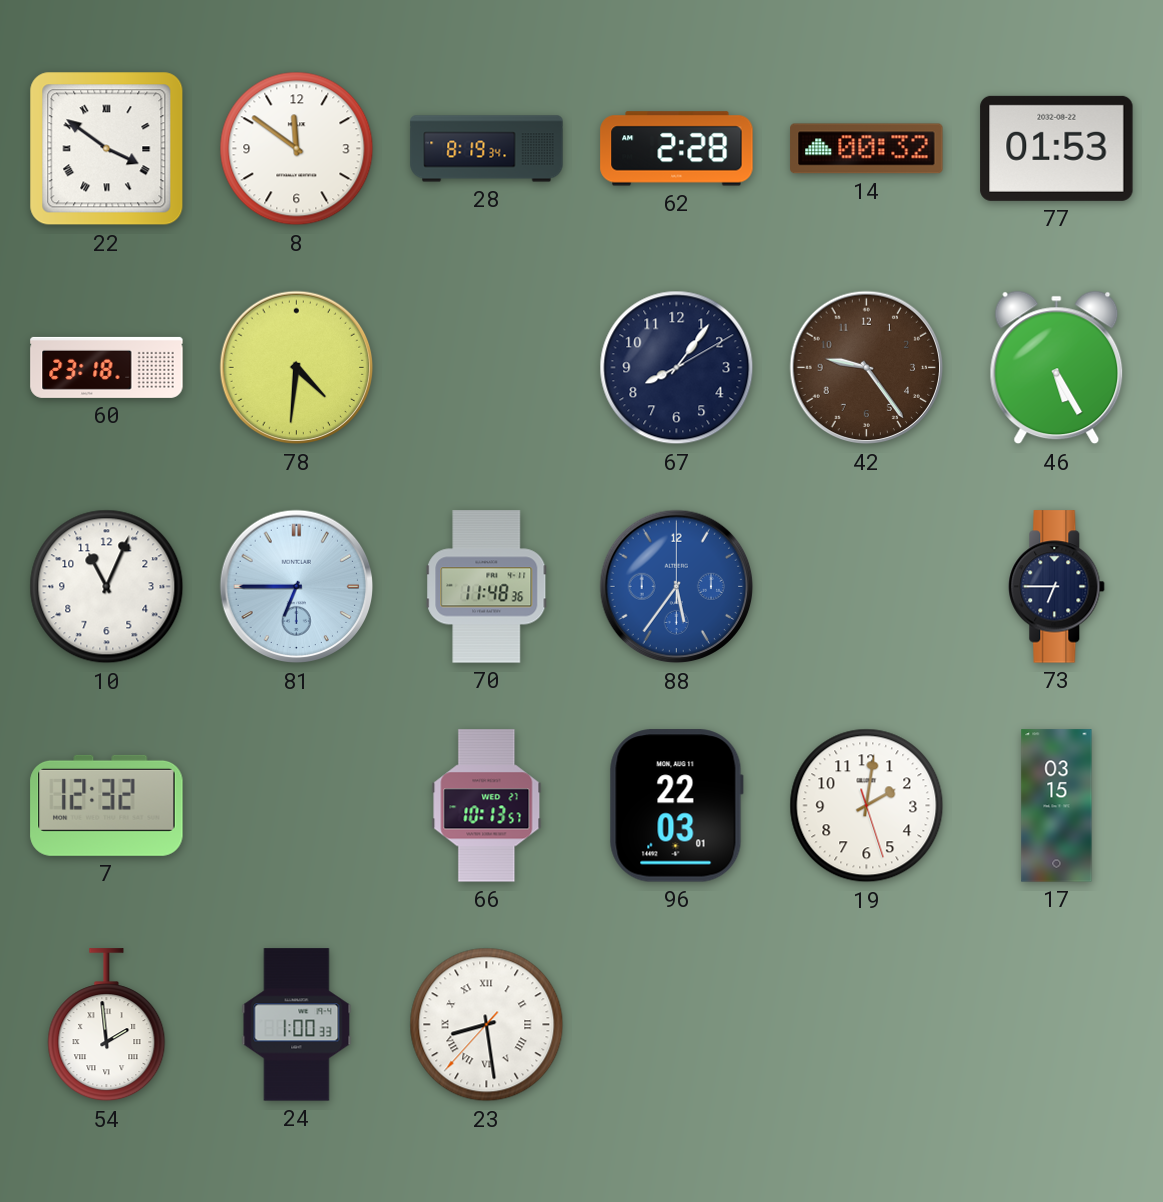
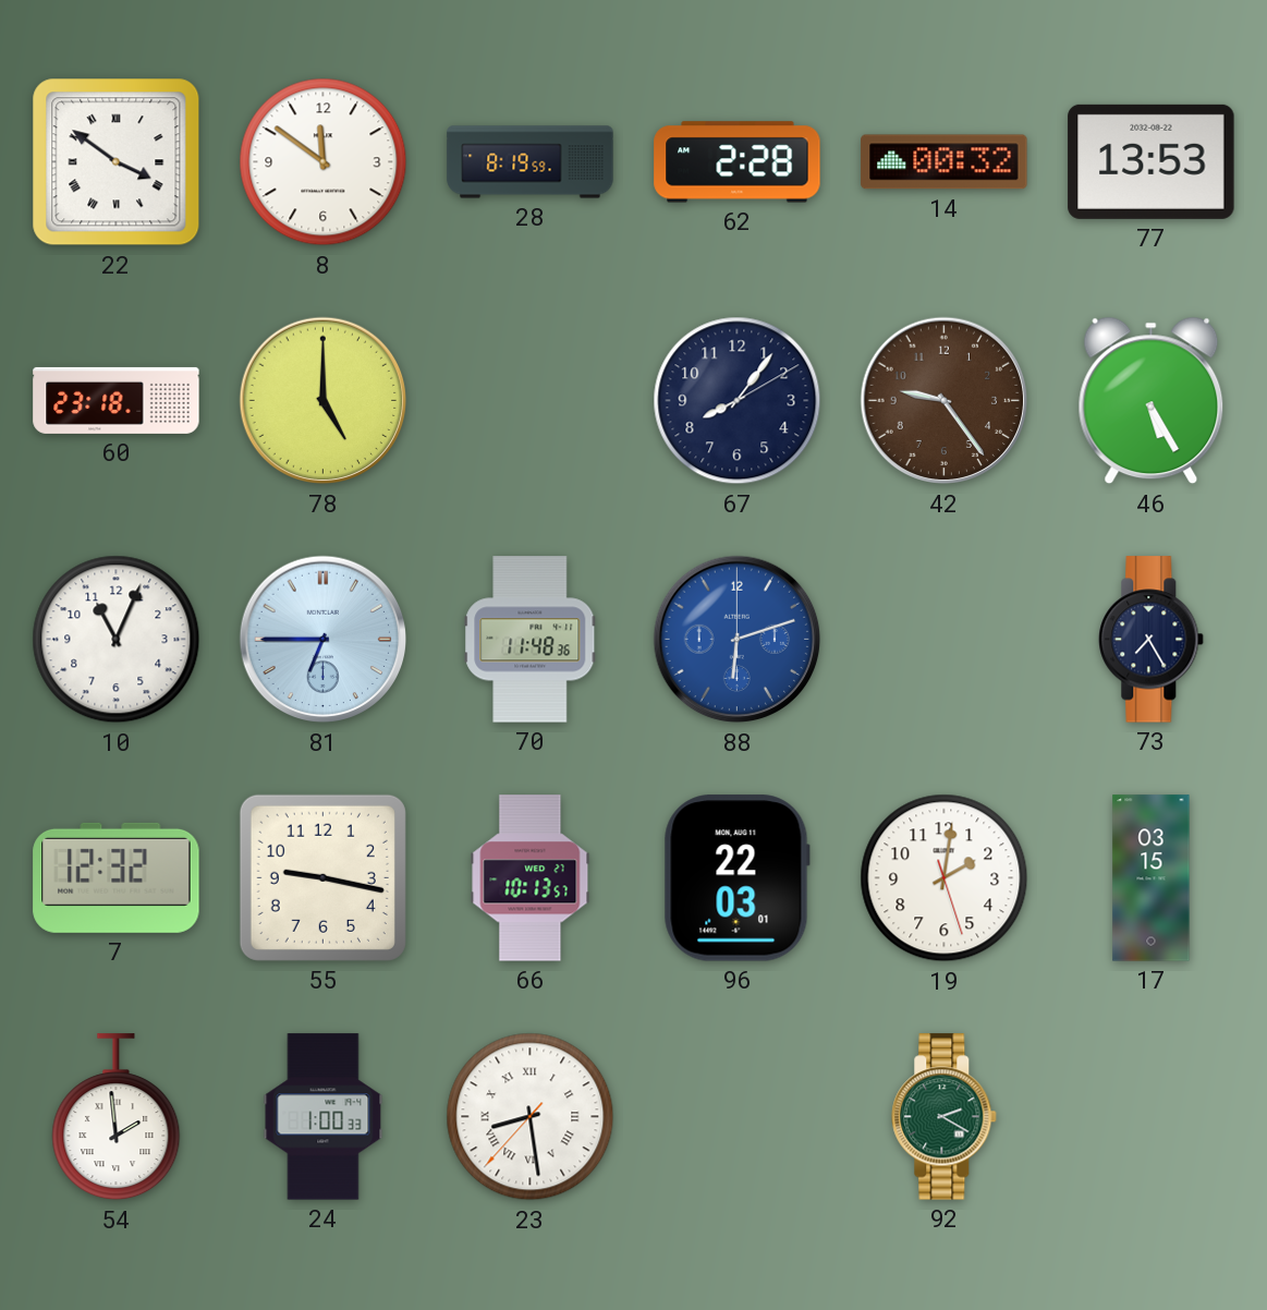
28: 8:19:34 -> 8:19:59 (531, 162)
77: 01:53 -> 13:53 (1152, 161)
78: 4:31 -> 5:00 (324, 401)
88: 5:36 -> 6:12 (738, 640)
73: 6:45 -> 7:25 (1152, 640)
55: none -> 9:17 (322, 877)
92: none -> 2:20 (945, 1117)
